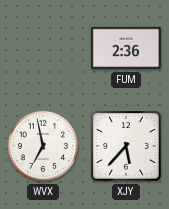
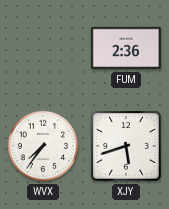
WVX: 6:58 -> 7:36 (43, 146)
XJY: 5:37 -> 5:42 (127, 147)
